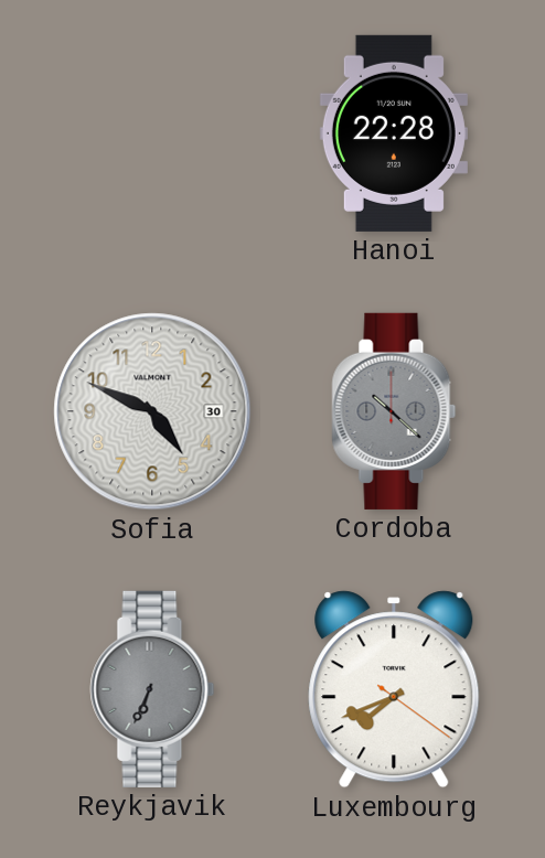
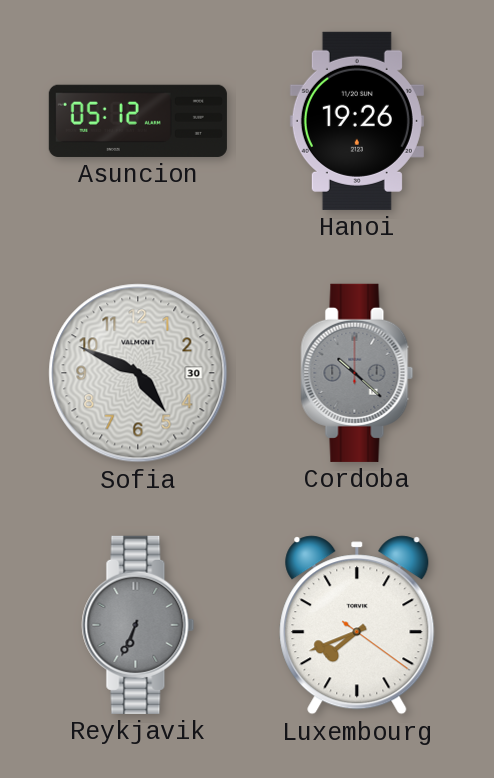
Asuncion: none -> 05:12 (138, 121)
Hanoi: 22:28 -> 19:26 (357, 121)
